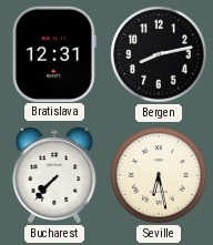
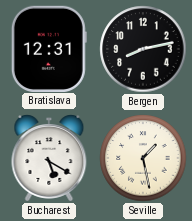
Bucharest: 7:37 -> 5:20 (49, 158)
Seville: 6:28 -> 1:28 (143, 158)
